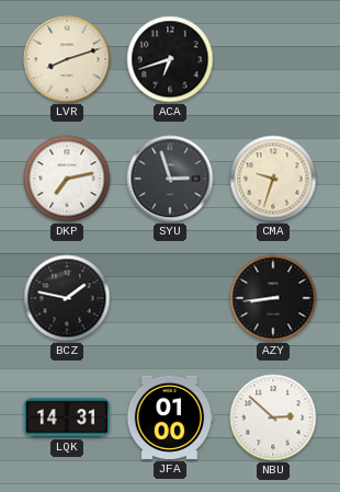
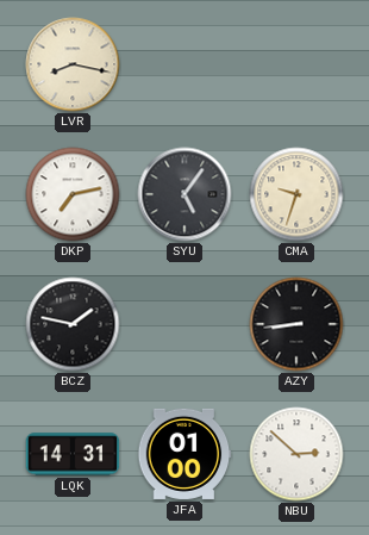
LVR: 8:12 -> 8:17 (73, 64)
ACA: 6:42 -> none (170, 59)
SYU: 2:57 -> 5:06 (185, 194)
